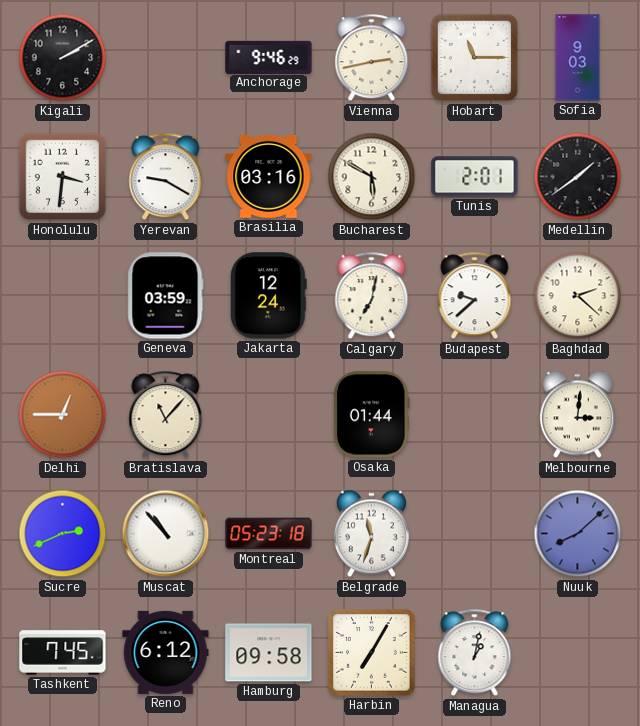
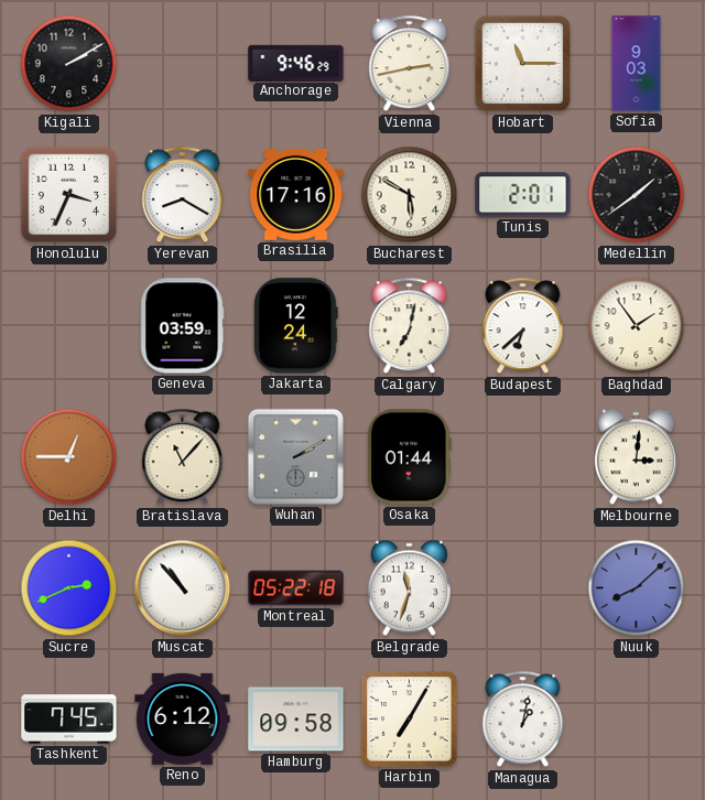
Honolulu: 3:31 -> 3:34 (69, 195)
Yerevan: 9:20 -> 8:20 (183, 195)
Brasilia: 03:16 -> 17:16 (296, 194)
Budapest: 9:38 -> 6:38 (523, 326)
Baghdad: 2:22 -> 1:54 (637, 326)
Wuhan: none -> 2:10 (295, 456)
Montreal: 05:23 -> 05:22 (296, 588)
